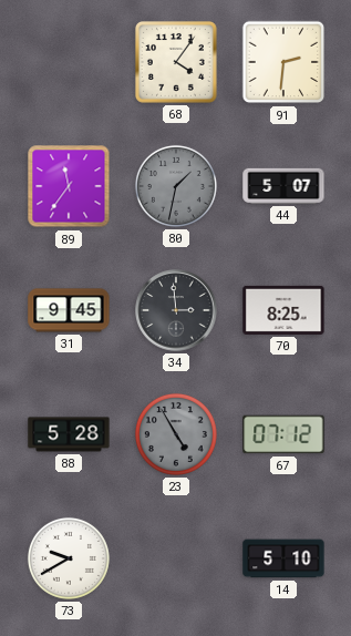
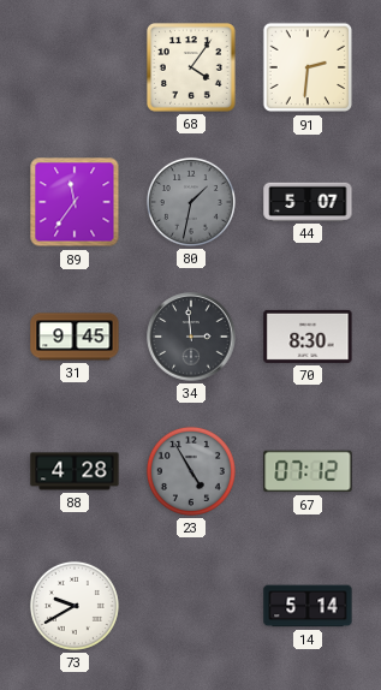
70: 8:25 -> 8:30 (308, 337)
88: 5:28 -> 4:28 (75, 471)
14: 5:10 -> 5:14 (308, 606)
